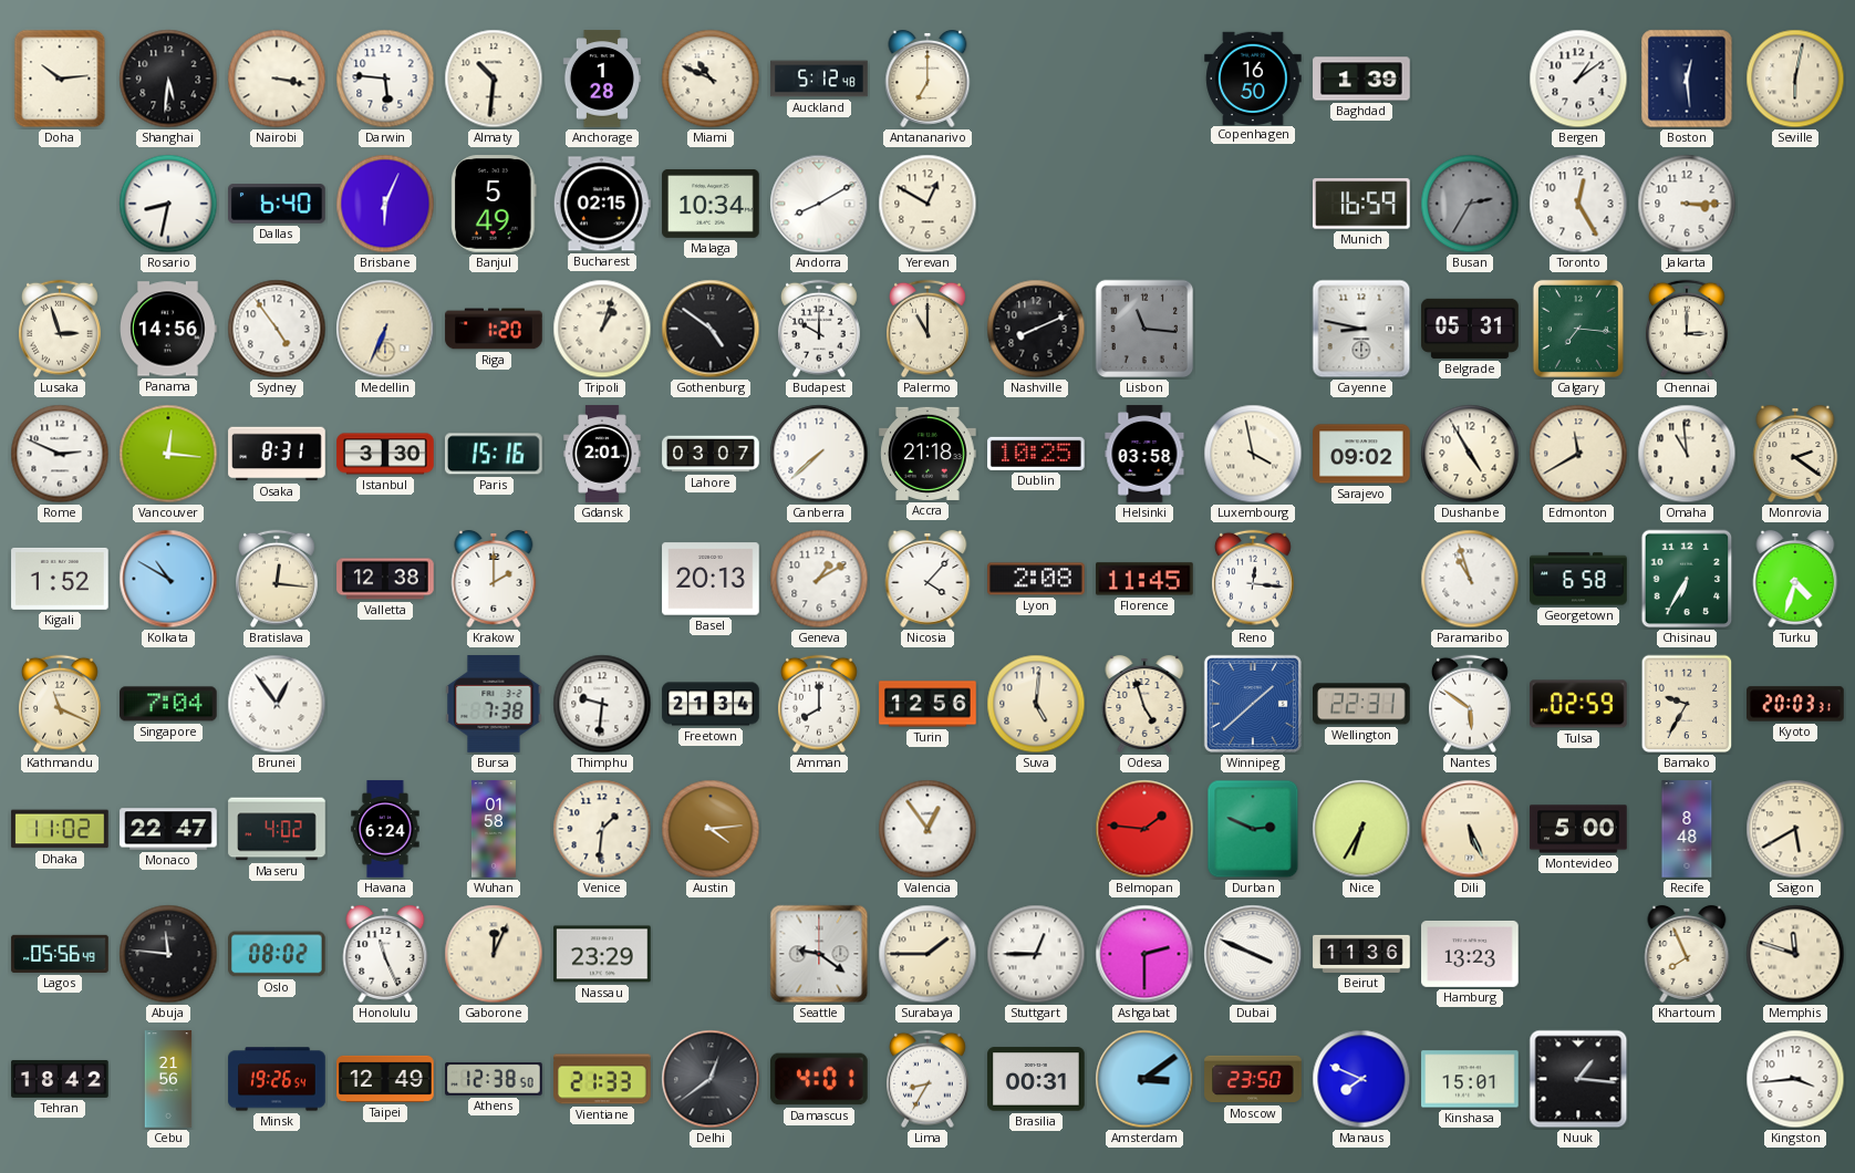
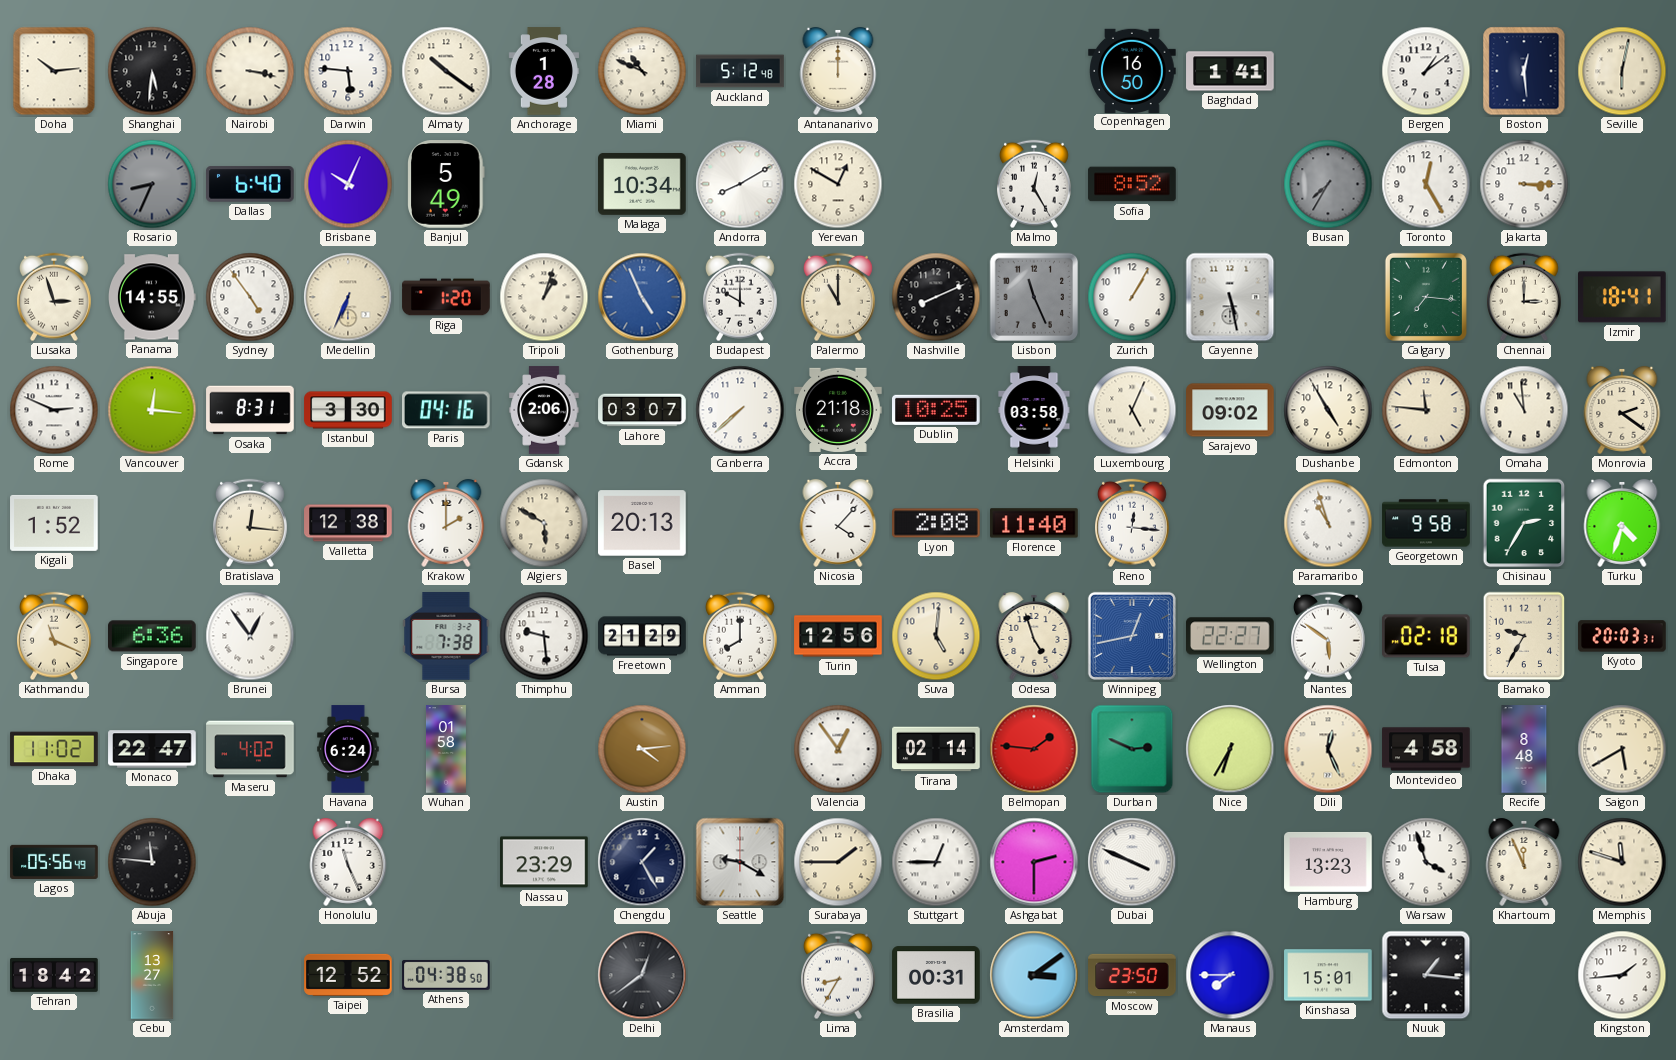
Almaty: 10:31 -> 10:21 (446, 71)
Antananarivo: 7:00 -> 12:00 (838, 71)
Baghdad: 1:39 -> 1:41 (1230, 71)
Rosario: 8:32 -> 8:34 (152, 184)
Rosario dial: white -> grey (152, 184)
Brisbane: 6:04 -> 10:04 (348, 184)
Bucharest: 02:15 -> none (602, 204)
Malmo: none -> 12:25 (1035, 184)
Sofia: none -> 8:52 (1132, 184)
Munich: 16:59 -> none (1362, 204)
Busan: 2:35 -> 7:35 (1328, 184)
Panama: 14:56 -> 14:55 (153, 297)
Gothenburg: 4:51 -> 4:56 (642, 297)
Gothenburg dial: black -> blue (642, 297)
Lisbon: 11:16 -> 11:26 (1034, 297)
Zurich: none -> 1:05 (1132, 297)
Cayenne: 8:47 -> 5:28 (1230, 297)
Belgrade: 05:31 -> none (1470, 329)
Izmir: none -> 18:41 (1623, 297)
Paris: 15:16 -> 04:16 (447, 410)
Gdansk: 2:01 -> 2:06 (544, 410)
Luxembourg: 3:58 -> 5:04 (1132, 410)
Edmonton: 11:40 -> 11:46 (1426, 410)
Kolkata: 10:50 -> none (168, 579)
Algiers: none -> 5:50 (544, 523)
Geneva: 1:10 -> none (819, 579)
Florence: 11:45 -> 11:40 (1034, 523)
Georgetown: 6:58 -> 9:58 (1426, 523)
Chisinau: 6:35 -> 2:35 (1524, 523)
Singapore: 7:04 -> 6:36 (153, 636)
Thimphu: 9:31 -> 9:29 (544, 636)
Freetown: 21:34 -> 21:29 (642, 636)
Winnipeg: 1:38 -> 12:43 (1132, 636)
Wellington: 22:31 -> 22:27 (1230, 636)
Tulsa: 02:59 -> 02:18 (1427, 636)
Venice: 1:31 -> none (602, 829)
Tirana: none -> 02:14 (936, 749)
Dili: 5:26 -> 12:26 (1328, 749)
Montevideo: 5:00 -> 4:58 (1426, 749)
Oslo: 08:02 -> none (277, 954)
Gaborone: 12:04 -> none (494, 954)
Chengdu: none -> 1:25 (642, 862)
Seattle: 9:21 -> 9:20 (740, 862)
Beirut: 11:36 -> none (1361, 954)
Warsaw: none -> 3:57 (1426, 862)
Khartoum: 7:56 -> 11:56 (1524, 862)
Cebu: 21:56 -> 13:27 (152, 975)
Minsk: 19:26 -> none (277, 1079)
Taipei: 12:49 -> 12:52 (348, 975)
Athens: 12:38 -> 04:38 (446, 975)
Vientiane: 21:33 -> none (602, 1079)
Damascus: 4:01 -> none (820, 1079)
Manaus: 7:49 -> 7:45 (1230, 975)
Kingston: 3:44 -> 1:44 (1622, 975)
